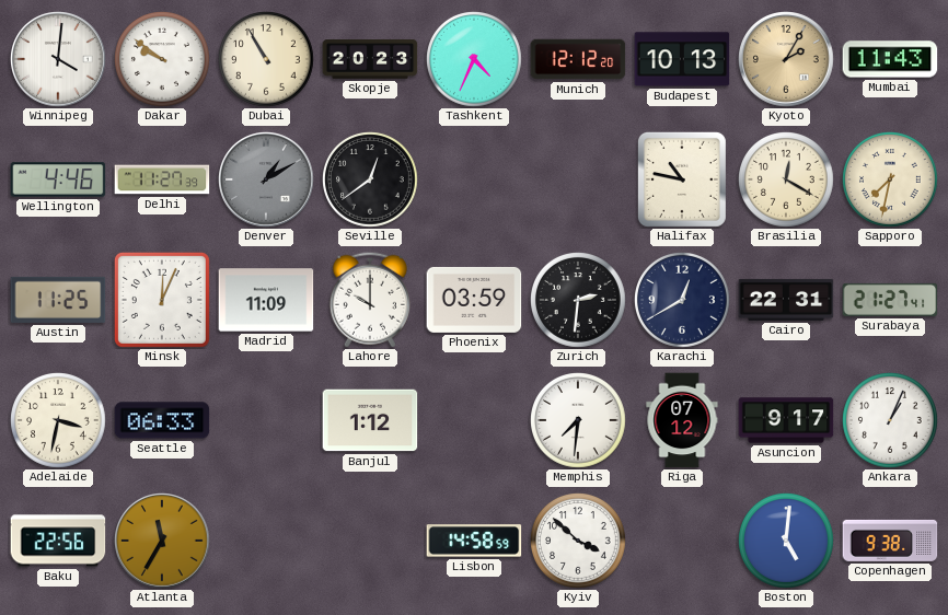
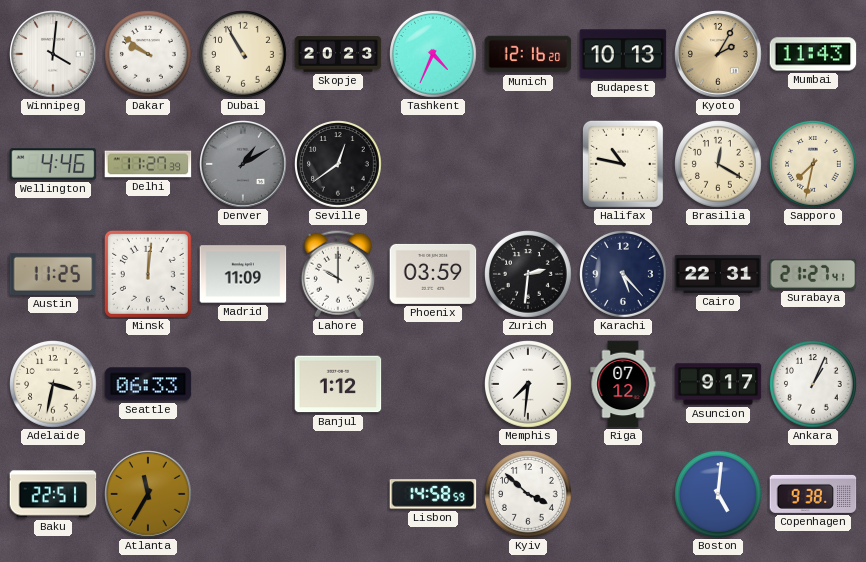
Munich: 12:12 -> 12:16 (528, 54)
Minsk: 12:04 -> 12:01 (148, 274)
Karachi: 12:40 -> 5:23 (624, 275)
Baku: 22:56 -> 22:51 (53, 494)
